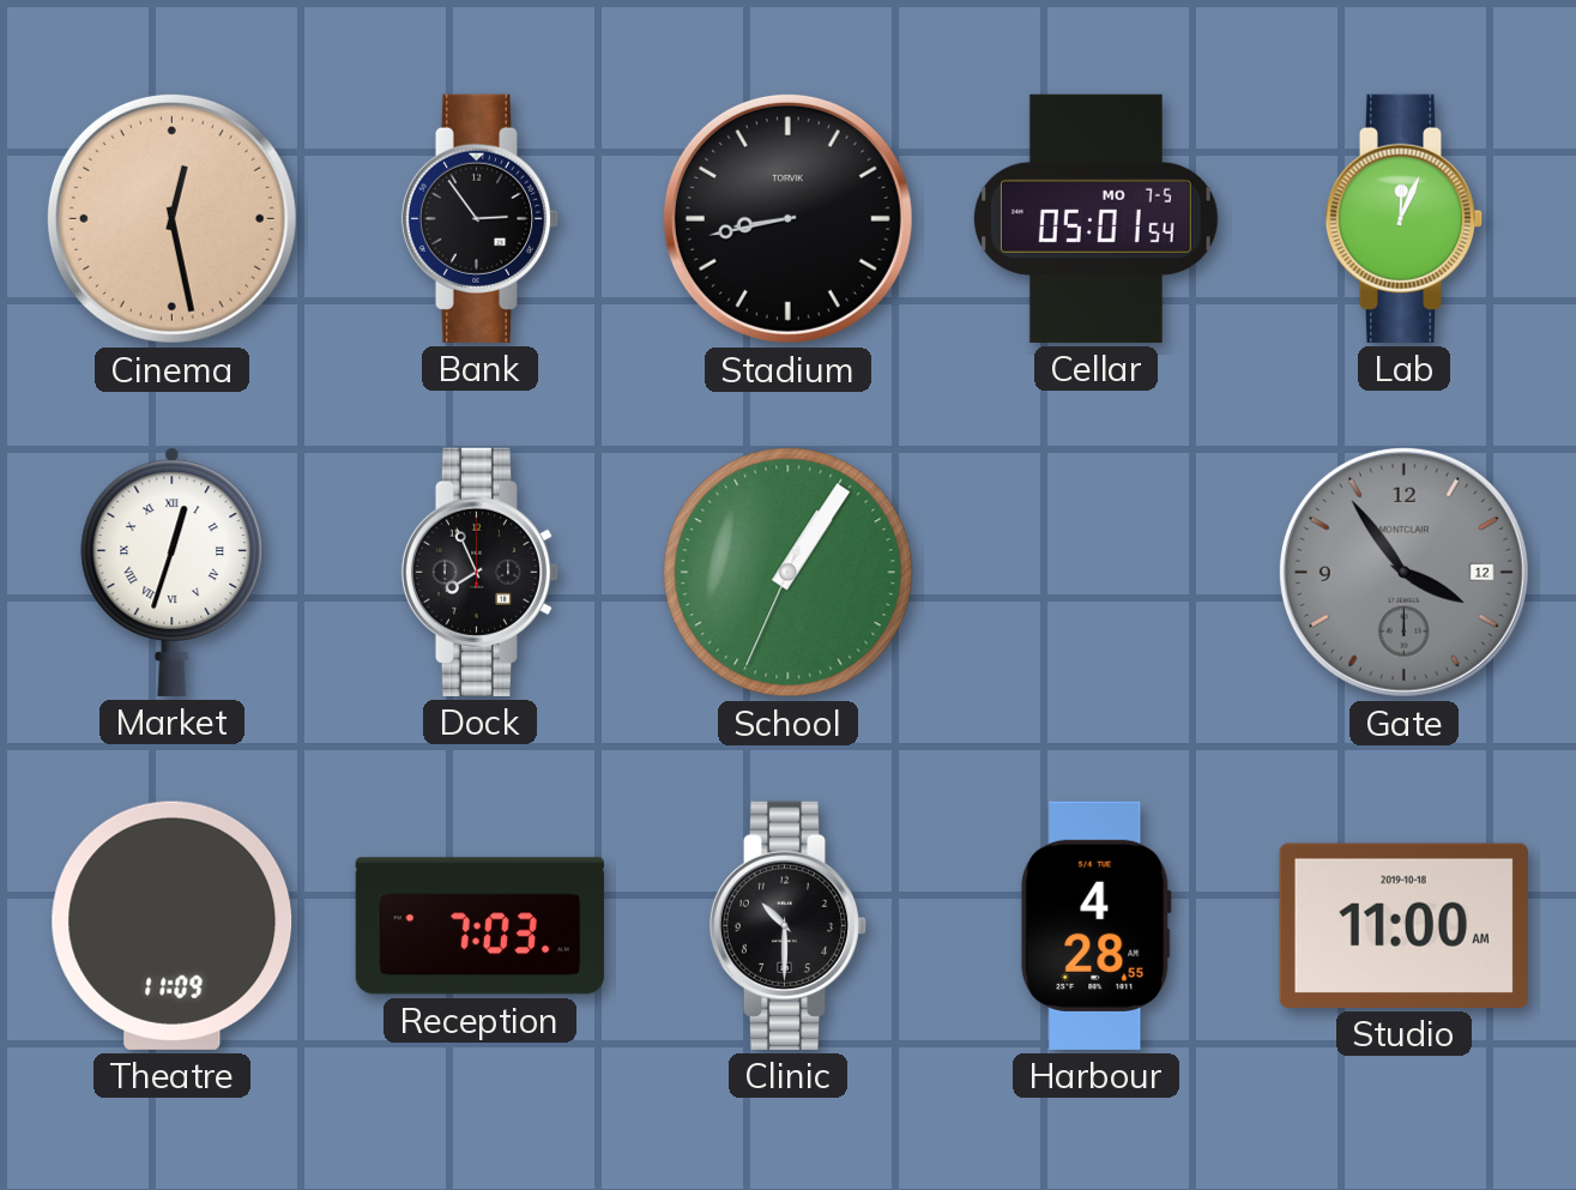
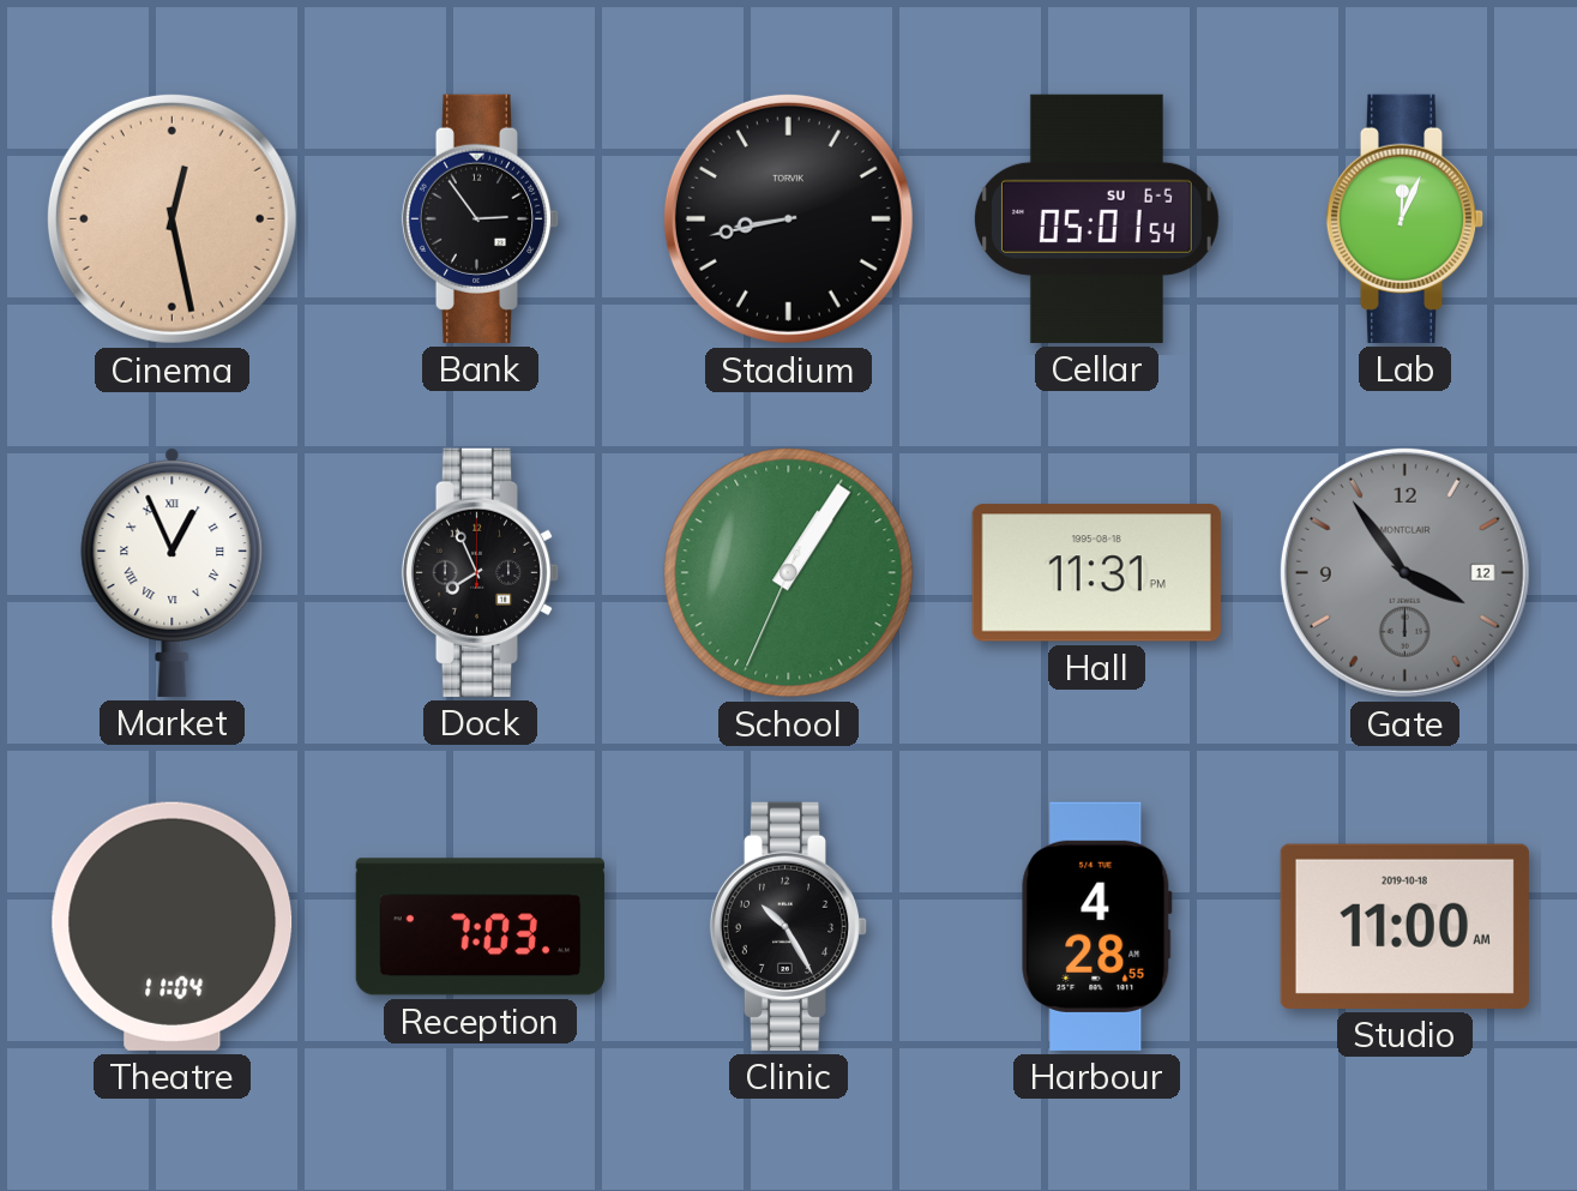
Cellar date: MO 7-5 -> SU 6-5 (1096, 218)
Market: 12:33 -> 12:56 (173, 572)
Hall: none -> 11:31 (1096, 573)
Theatre: 11:09 -> 11:04 (173, 926)
Clinic: 10:30 -> 10:25 (789, 926)
